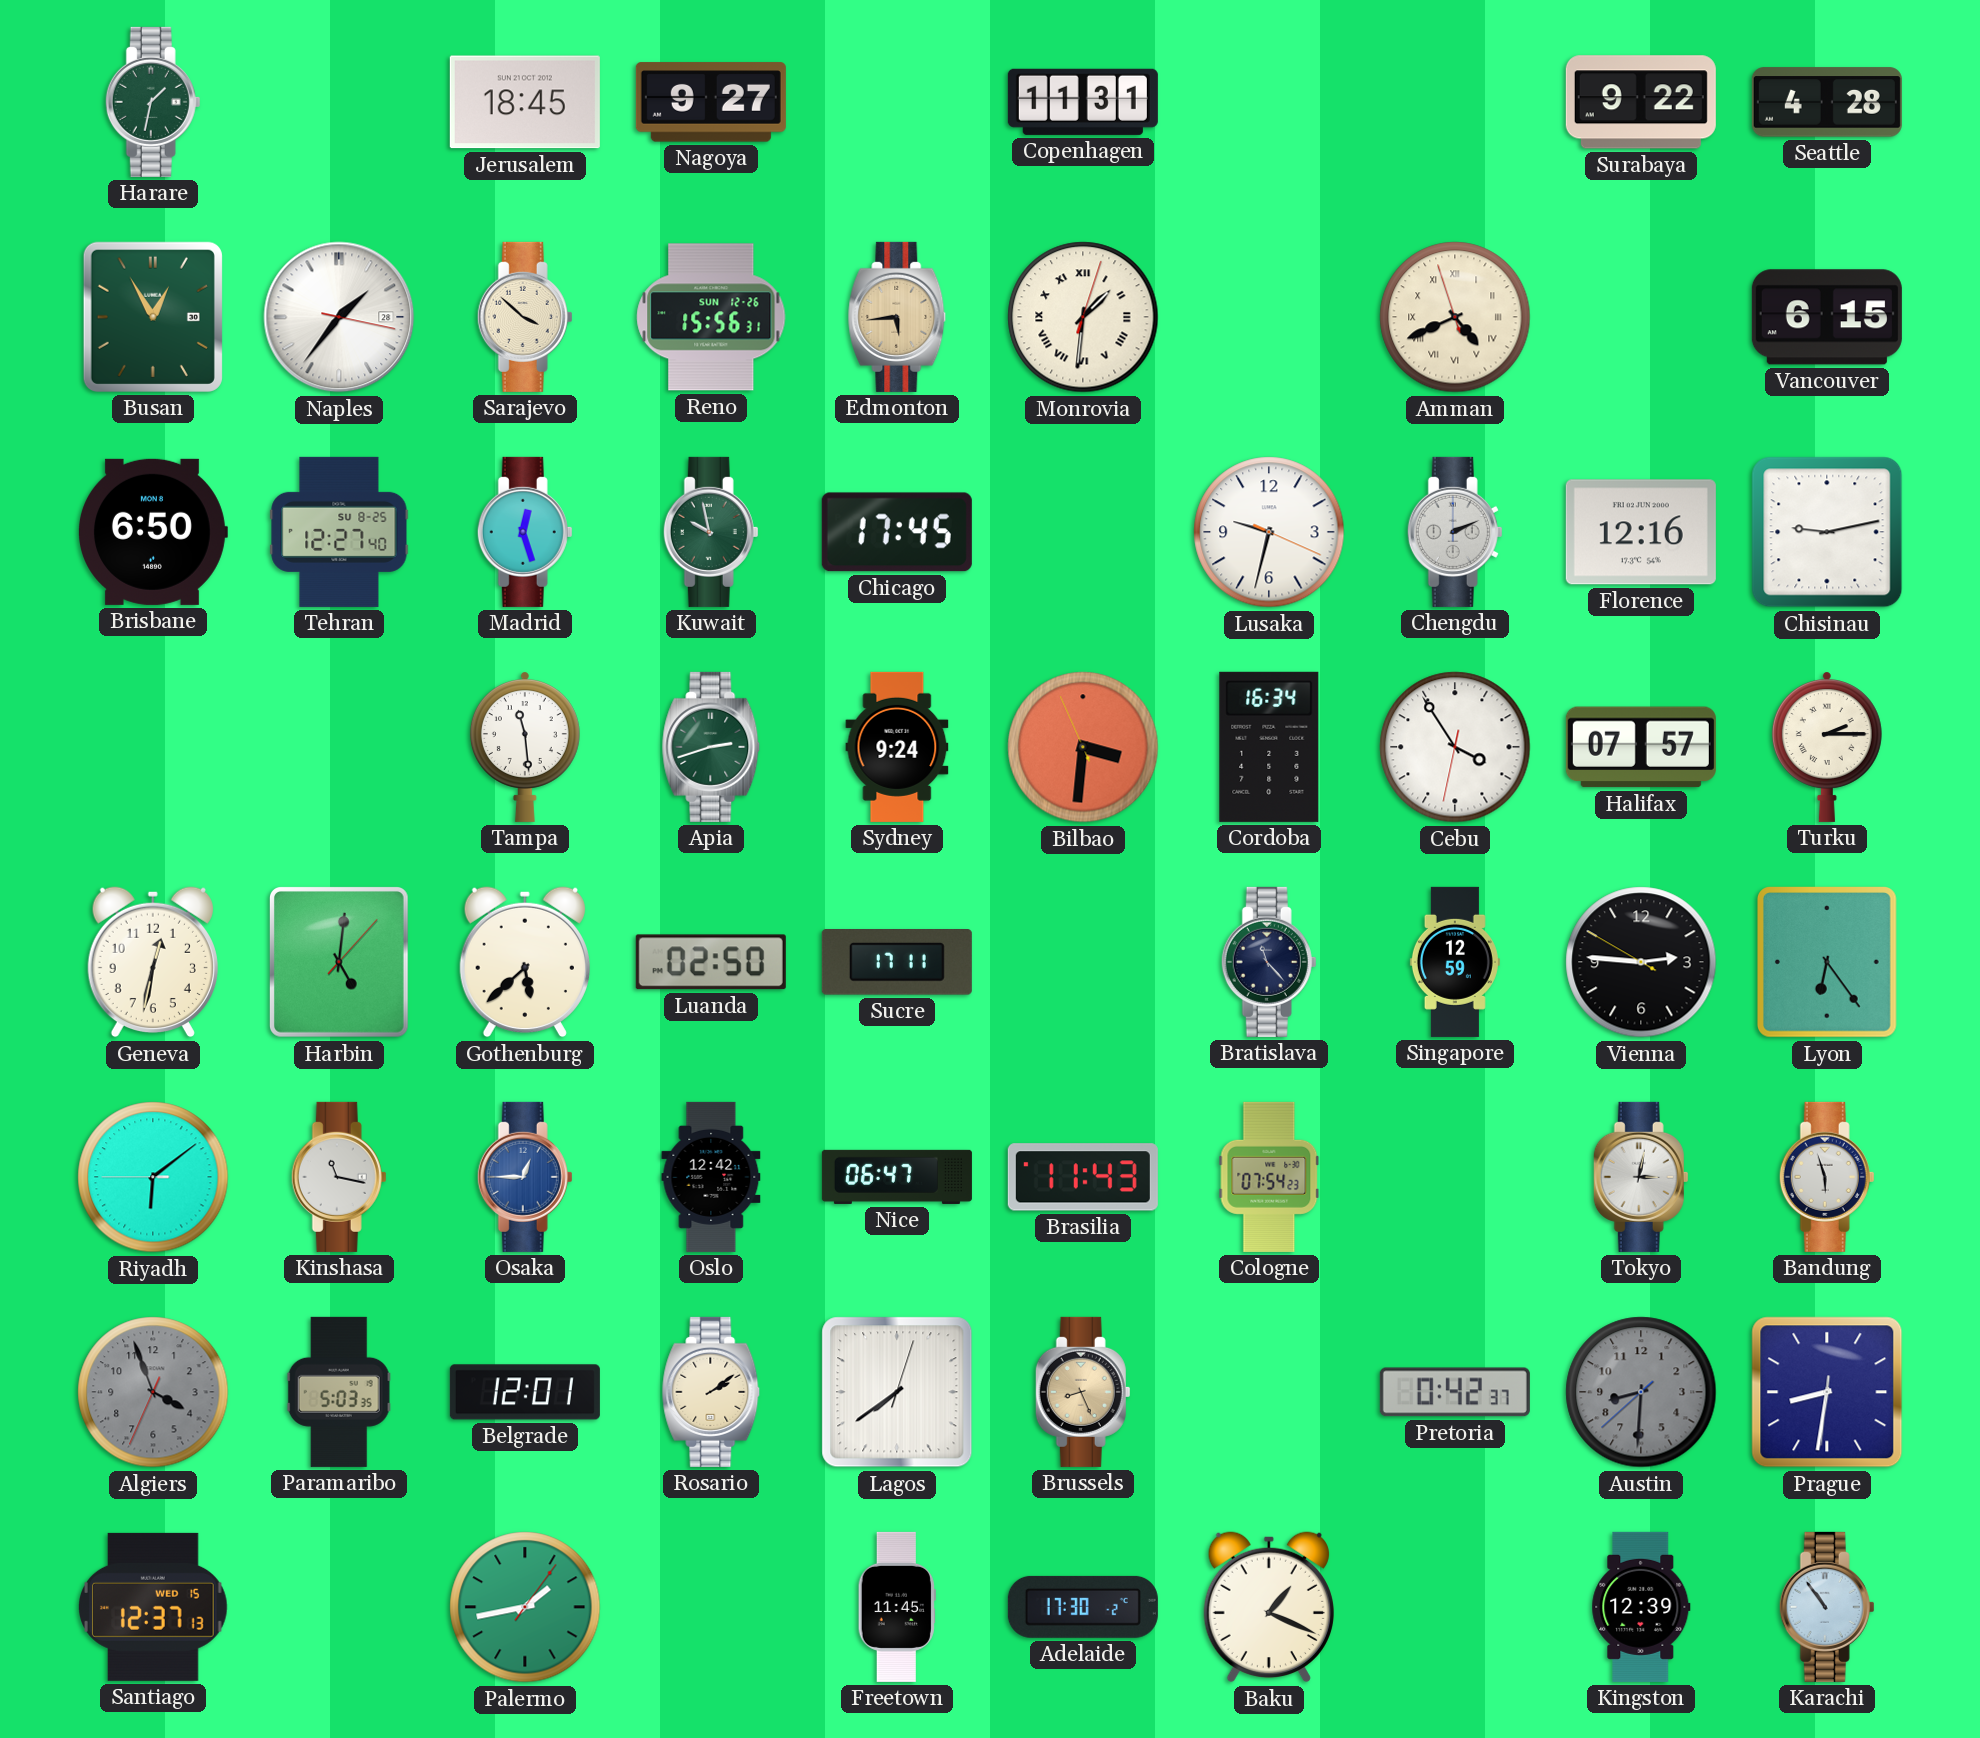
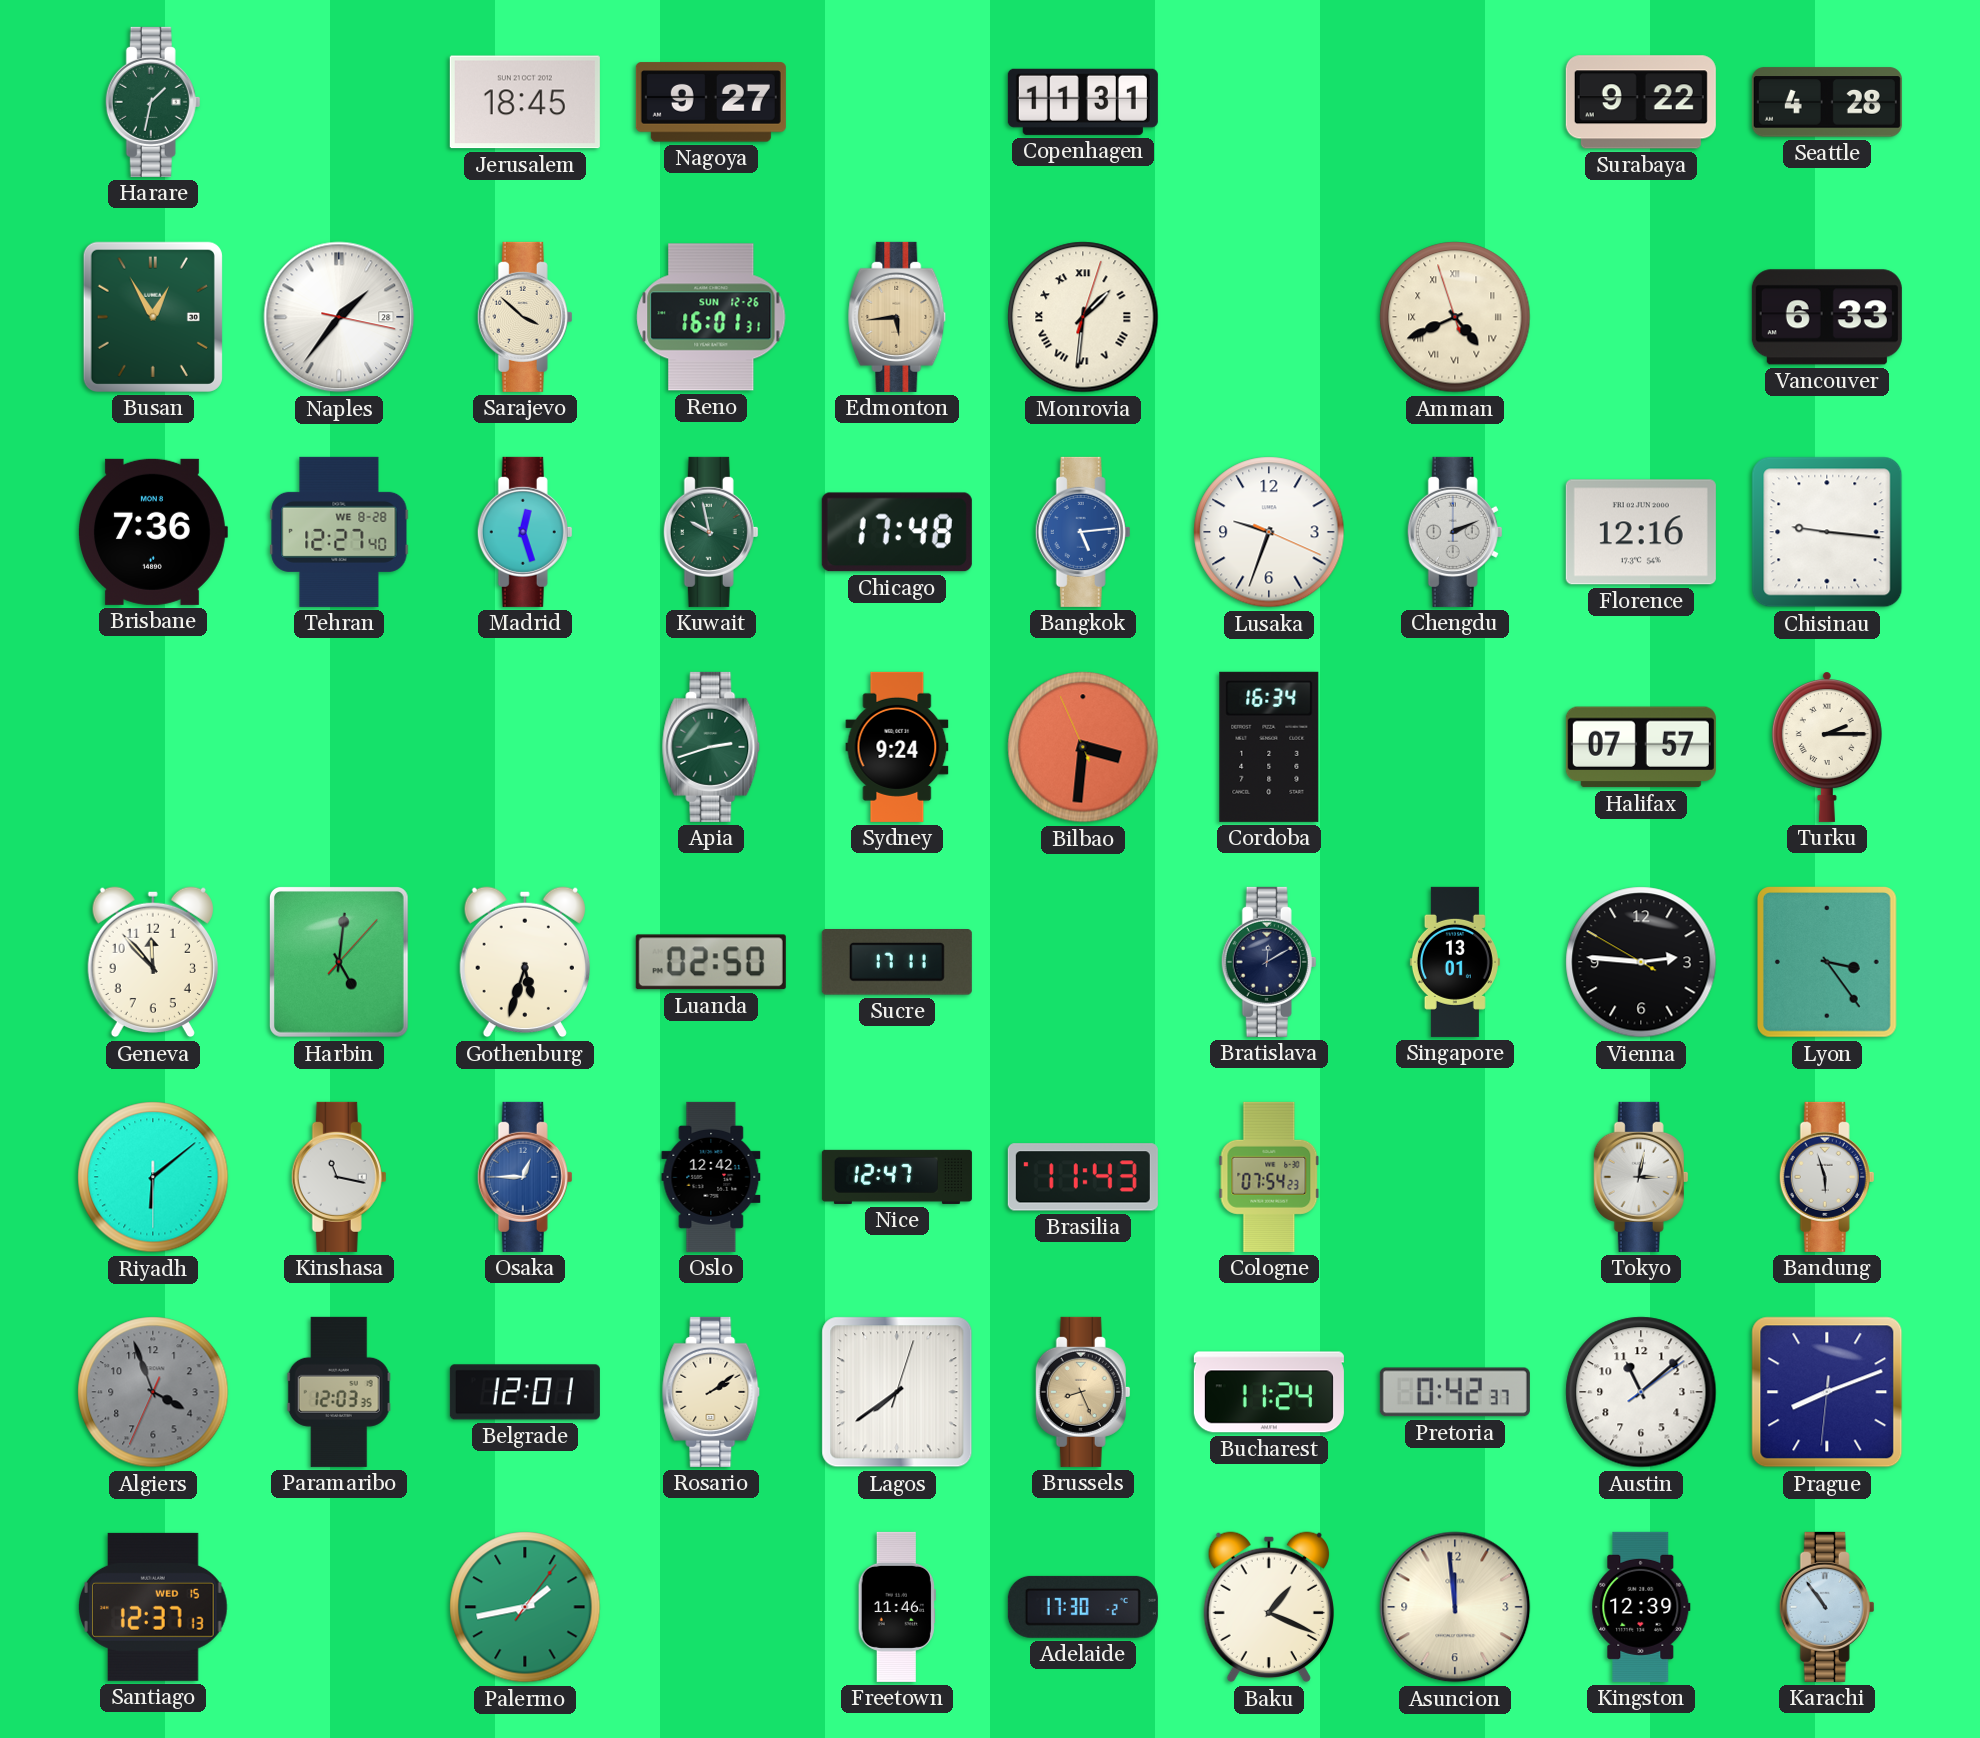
Reno: 15:56 -> 16:01 (711, 317)
Vancouver: 6:15 -> 6:33 (1827, 317)
Brisbane: 6:50 -> 7:36 (152, 532)
Tehran date: SU 8-25 -> WE 8-28 (339, 532)
Chicago: 17:45 -> 17:48 (897, 532)
Bangkok: none -> 5:14 (1083, 532)
Lusaka: 9:32 -> 9:33 (1269, 532)
Chisinau: 9:13 -> 9:16 (1827, 532)
Tampa: 11:29 -> none (525, 747)
Cebu: 3:54 -> none (1455, 747)
Geneva: 12:32 -> 11:53 (153, 962)
Gothenburg: 5:38 -> 5:33 (525, 962)
Bratislava: 11:23 -> 12:10 (1269, 962)
Singapore: 12:59 -> 13:01 (1455, 962)
Lyon: 6:24 -> 3:24 (1828, 963)
Riyadh: 6:08:45 -> 6:08:30 (153, 1177)
Nice: 06:47 -> 12:47 (897, 1177)
Paramaribo: 5:03 -> 12:03 (339, 1392)
Bucharest: none -> 11:24 (1269, 1392)
Austin: 8:30 -> 11:08 (1641, 1392)
Austin dial: grey -> white (1641, 1392)
Prague: 8:31 -> 8:11 (1827, 1392)
Freetown: 11:45 -> 11:46 (897, 1607)
Asuncion: none -> 11:59 (1455, 1607)
